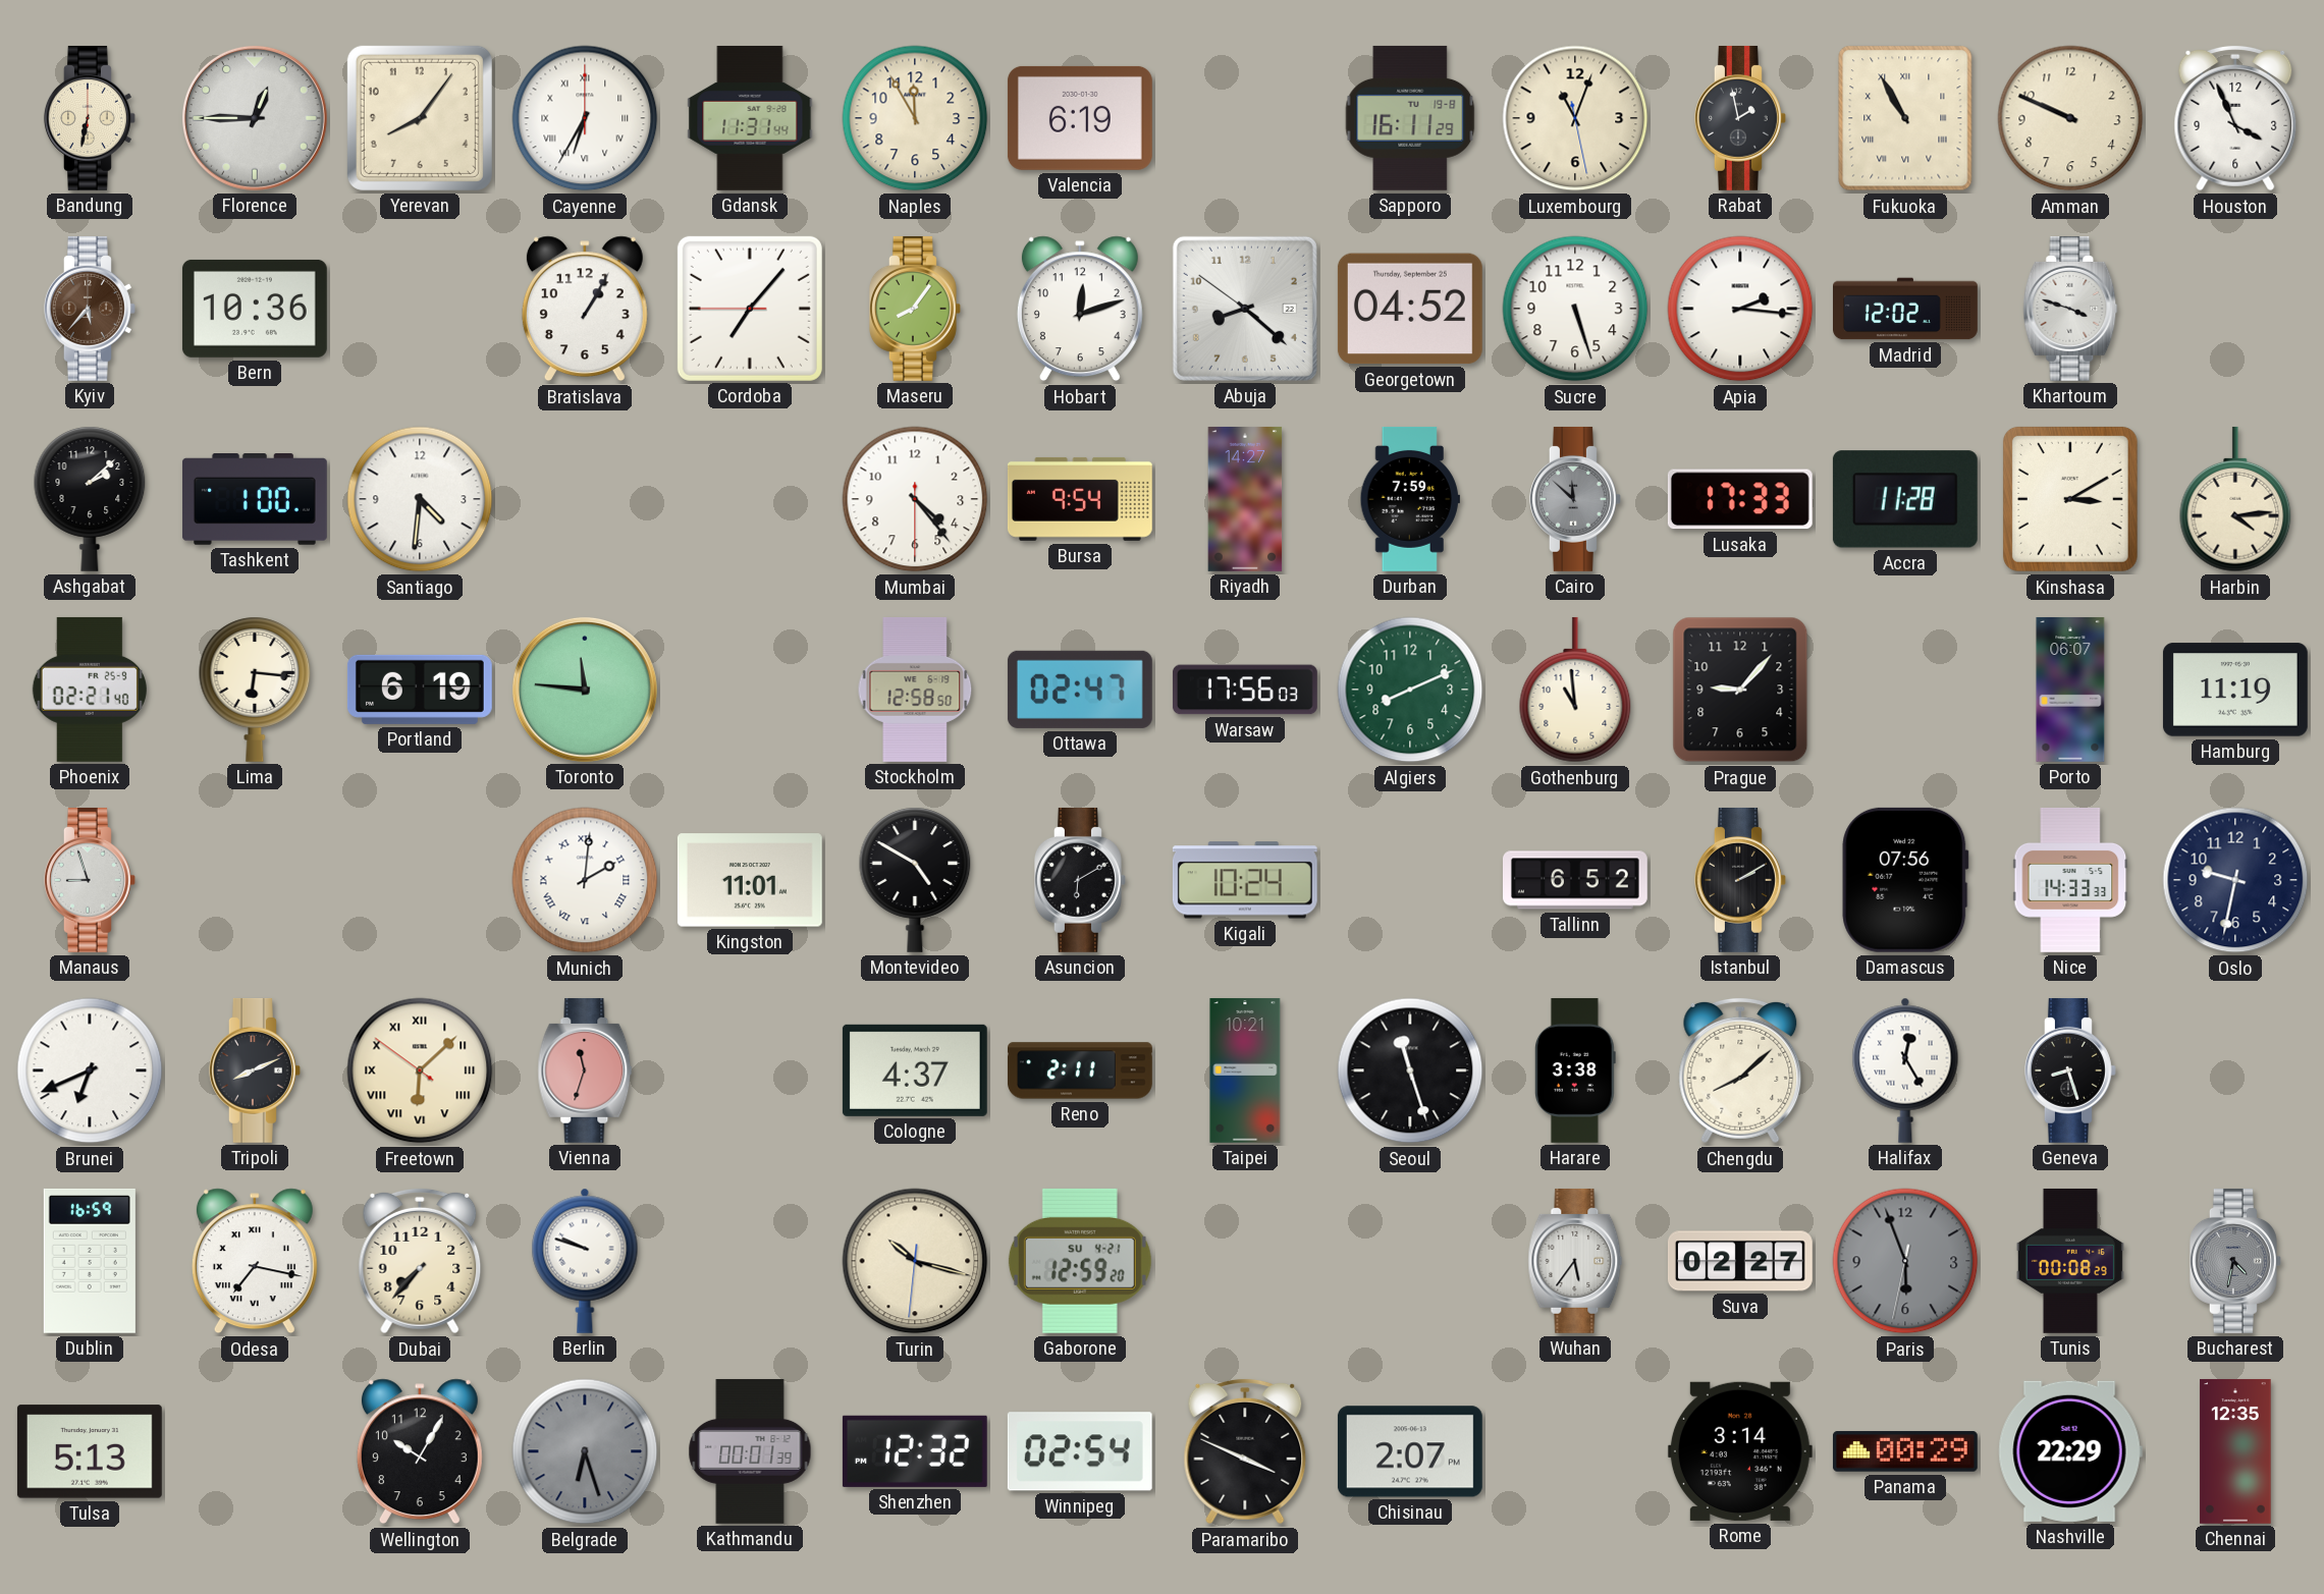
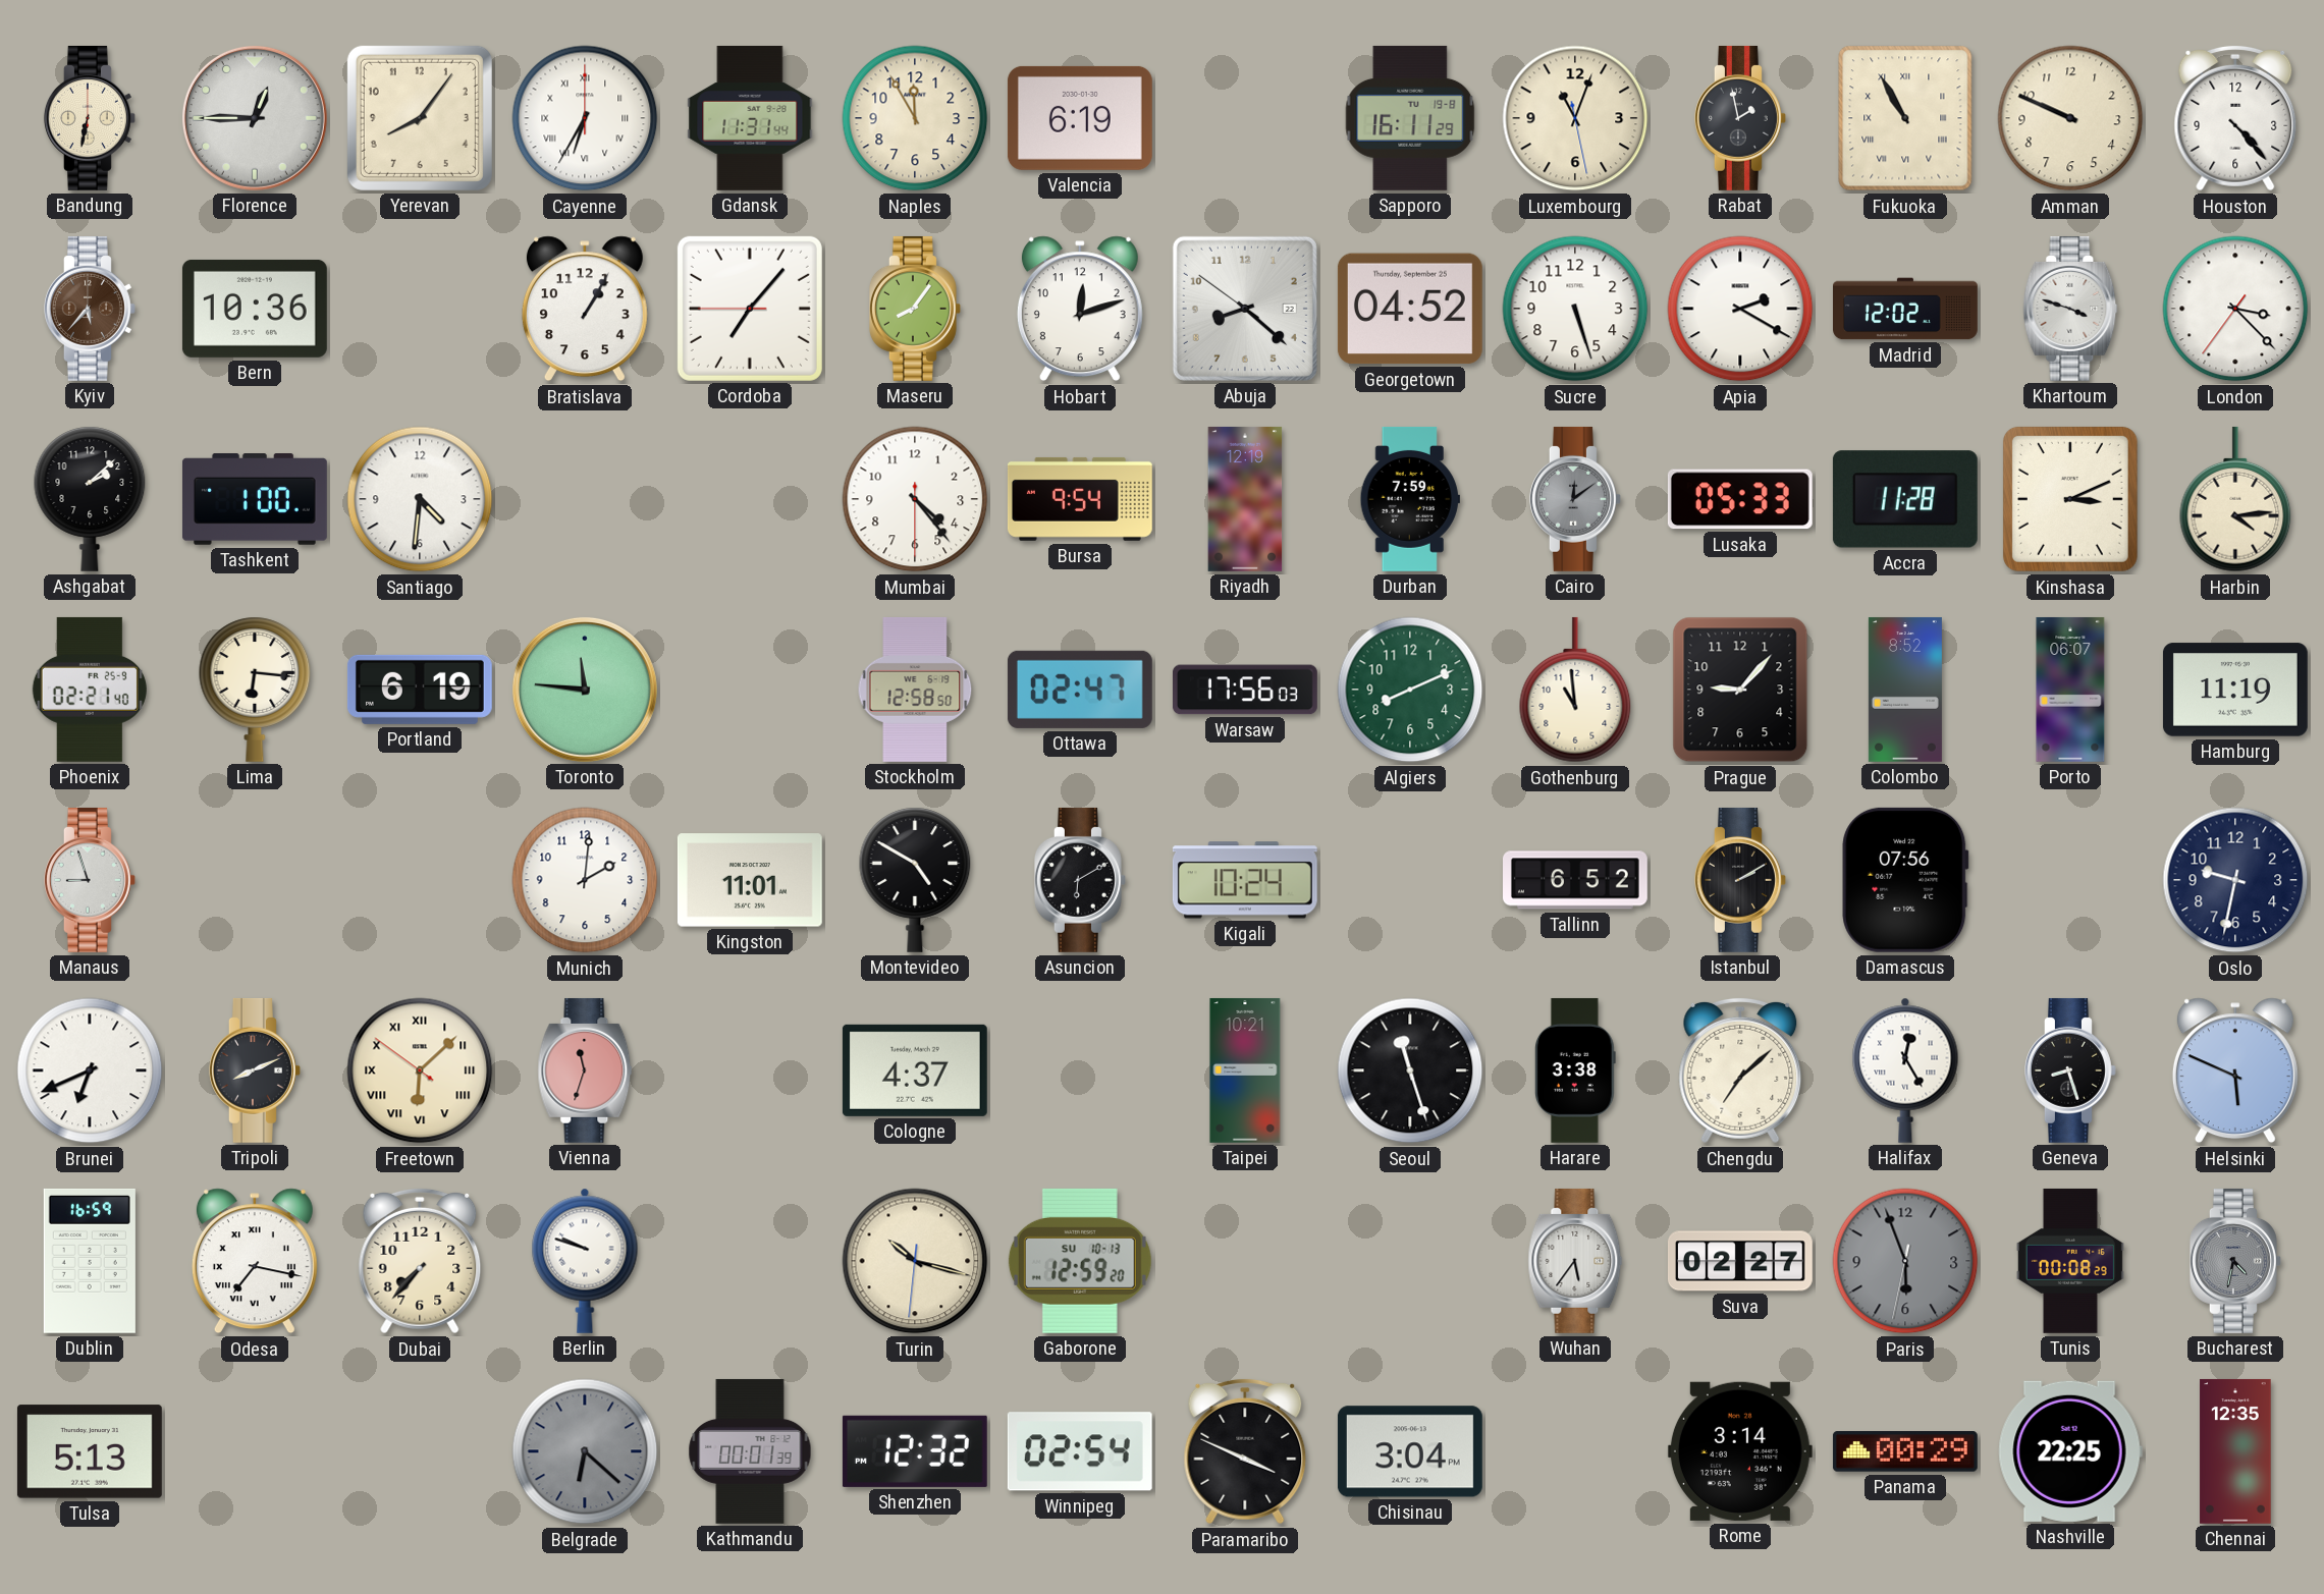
Houston: 3:56 -> 4:23 (2235, 118)
Apia: 2:16 -> 2:20 (1740, 309)
London: none -> 3:22 (2235, 309)
Riyadh: 14:27 -> 12:19 (1245, 499)
Cairo: 11:52 -> 12:09 (1575, 499)
Lusaka: 17:33 -> 05:33 (1740, 499)
Kinshasa: 3:10 -> 3:11 (2070, 499)
Colombo: none -> 8:52 (1905, 690)
Munich numerals: Roman -> Arabic (585, 880)
Nice: 14:33 -> none (2070, 880)
Reno: 2:11 -> none (1080, 1070)
Chengdu: 8:08 -> 7:08 (1740, 1070)
Helsinki: none -> 5:49 (2235, 1070)
Gaborone date: SU 4-21 -> SU 10-13 (1080, 1261)
Wellington: 10:05 -> none (420, 1451)
Belgrade: 6:27 -> 6:22 (585, 1451)
Chisinau: 2:07 -> 3:04 (1410, 1451)
Nashville: 22:29 -> 22:25 (2070, 1451)
